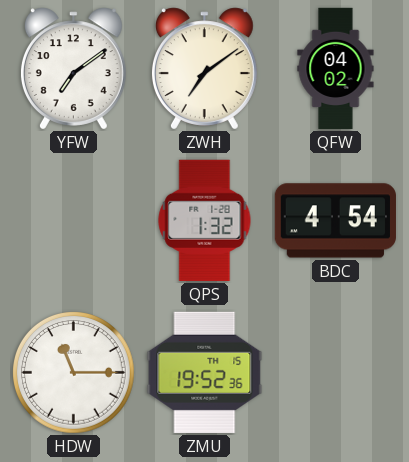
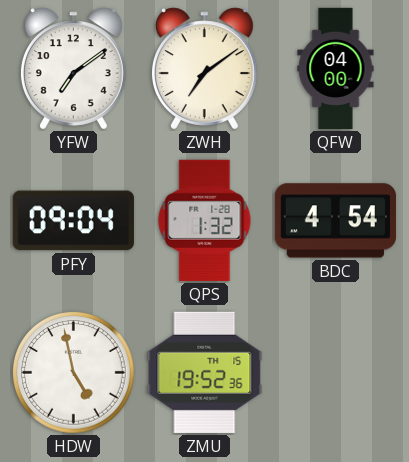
QFW: 04:02 -> 04:00 (336, 69)
PFY: none -> 09:04 (73, 221)
HDW: 11:15 -> 4:58 (74, 373)
